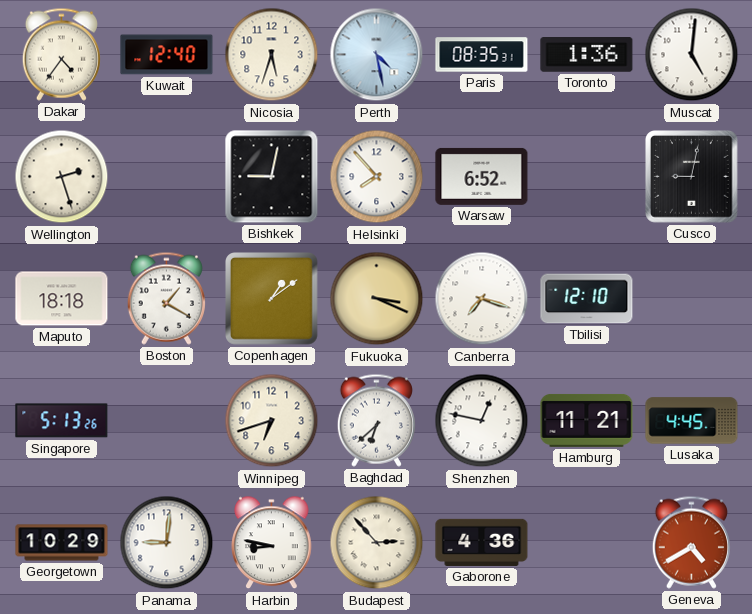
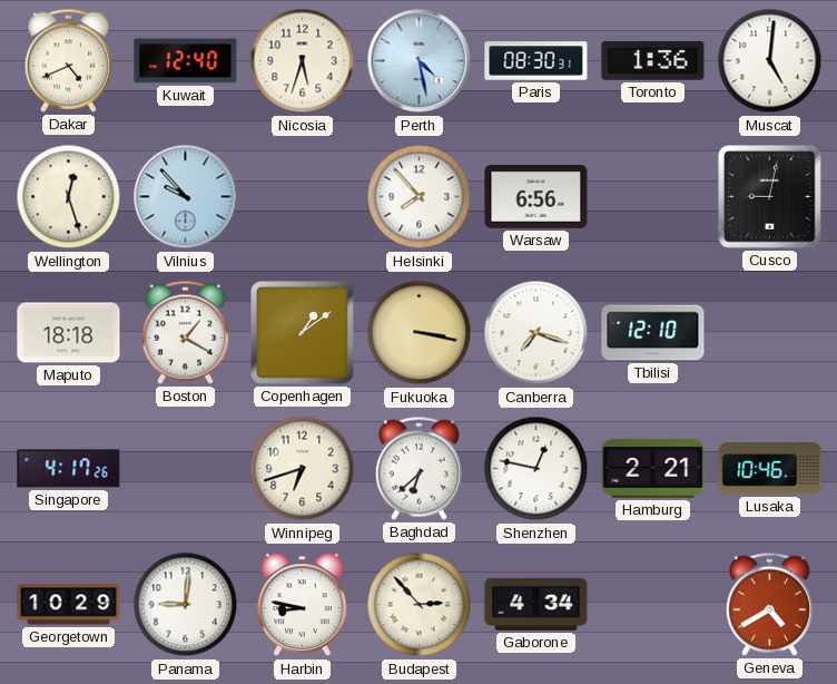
Dakar: 4:36 -> 4:41 (68, 60)
Paris: 08:35 -> 08:30 (536, 61)
Wellington: 2:27 -> 12:27 (69, 197)
Vilnius: none -> 9:53 (186, 197)
Bishkek: 9:02 -> none (272, 177)
Warsaw: 6:52 -> 6:56 (536, 196)
Fukuoka: 3:19 -> 3:17 (420, 333)
Singapore: 5:13 -> 4:17 (69, 469)
Hamburg: 11:21 -> 2:21 (653, 468)
Lusaka: 4:45 -> 10:46 (770, 469)
Gaborone: 4:36 -> 4:34 (536, 604)
